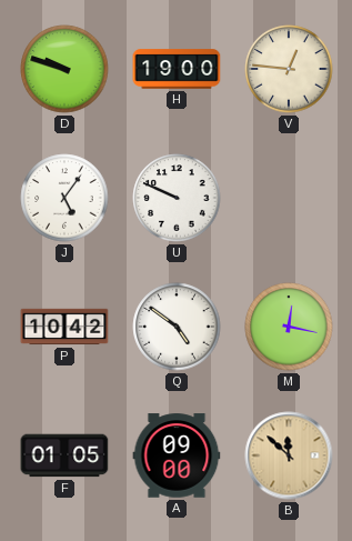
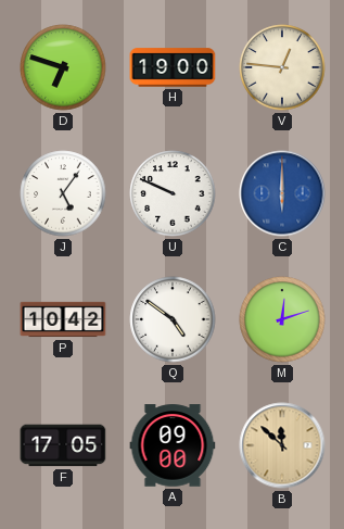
D: 9:48 -> 6:48 (63, 67)
C: none -> 6:00 (282, 193)
M: 12:17 -> 12:12 (282, 319)
F: 01:05 -> 17:05 (63, 445)
